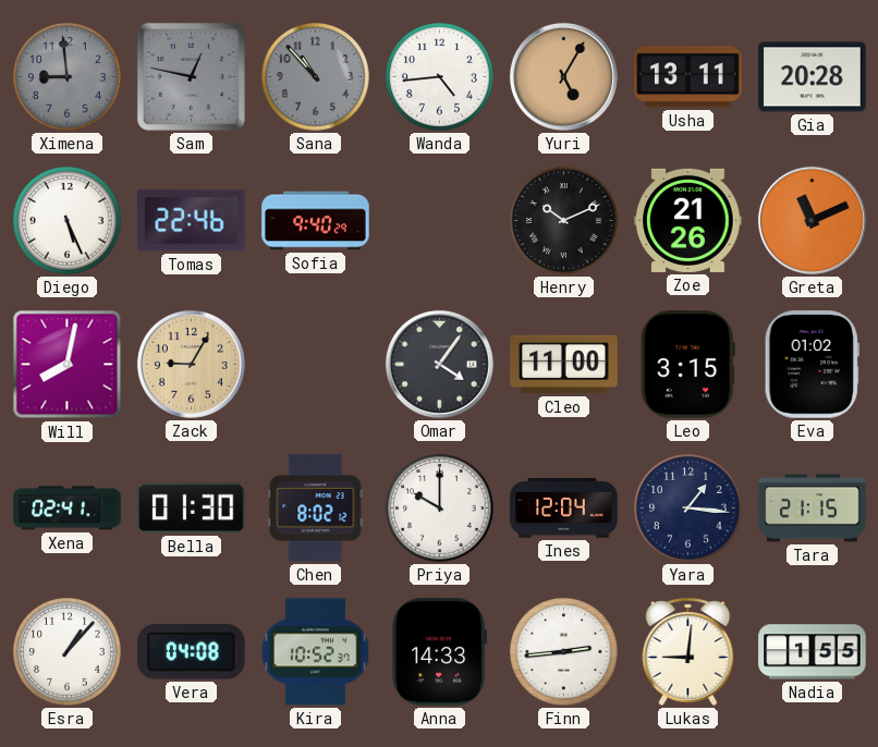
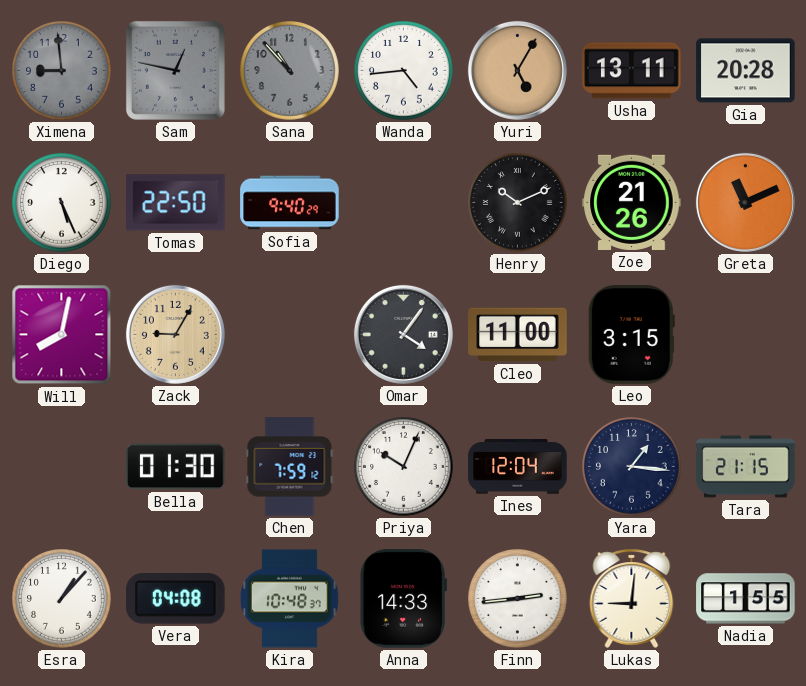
Tomas: 22:46 -> 22:50 (176, 203)
Eva: 01:02 -> none (812, 365)
Xena: 02:41 -> none (68, 509)
Chen: 8:02 -> 7:59 (290, 467)
Priya: 10:00 -> 10:04 (404, 467)
Kira: 10:52 -> 10:48 (290, 599)
